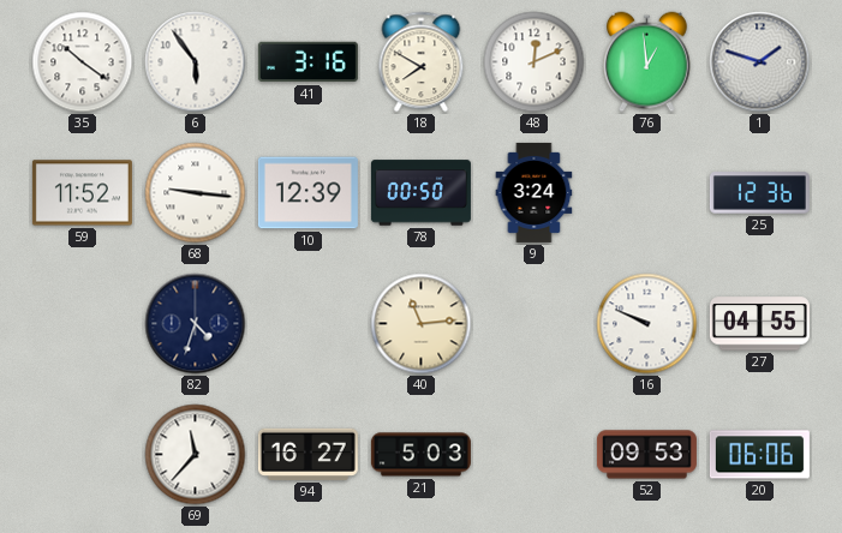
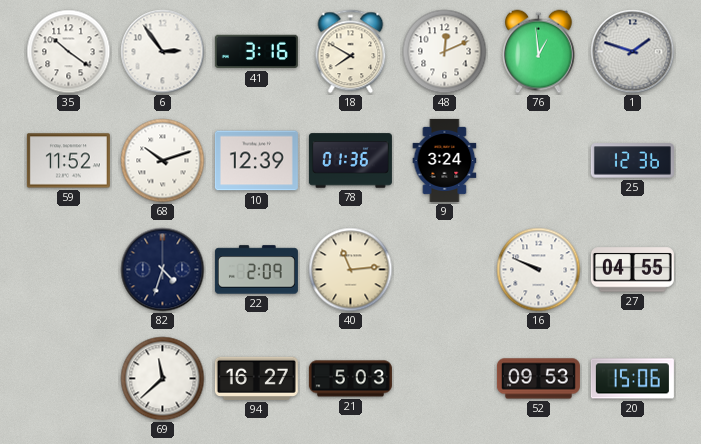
6: 5:54 -> 2:54 (163, 52)
68: 9:16 -> 10:12 (163, 161)
78: 00:50 -> 01:36 (350, 161)
22: none -> 2:09 (256, 270)
69: 11:37 -> 11:38 (163, 379)
20: 06:06 -> 15:06 (632, 379)
